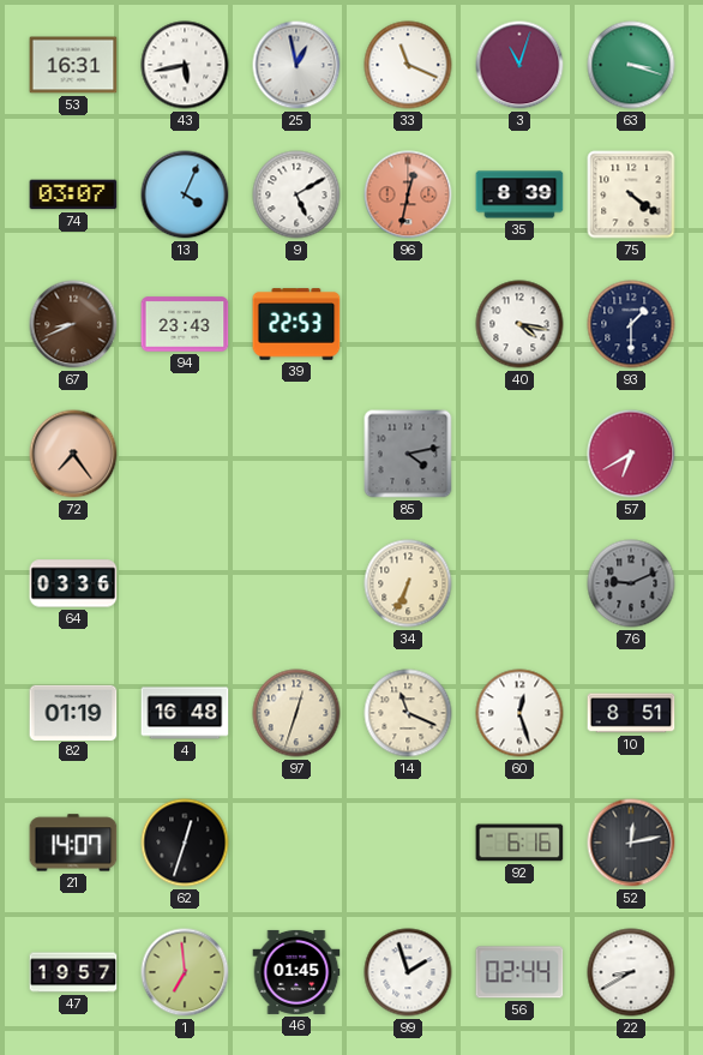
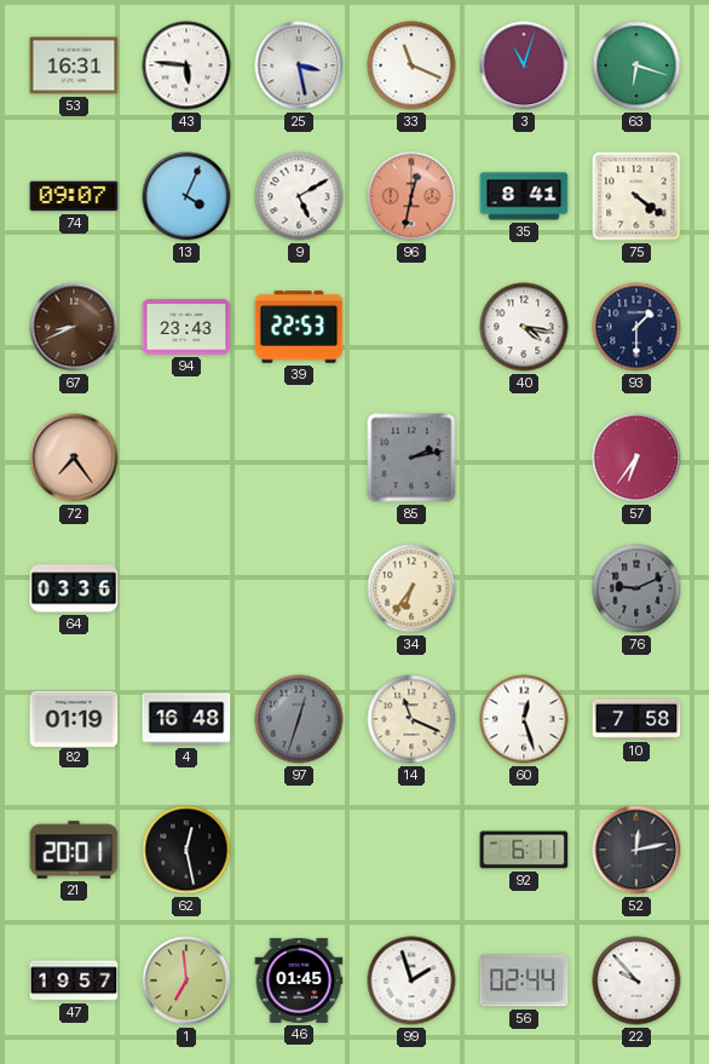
43: 5:43 -> 5:46 (186, 65)
25: 12:58 -> 3:28 (299, 65)
63: 3:18 -> 6:18 (636, 65)
74: 03:07 -> 09:07 (74, 196)
35: 8:39 -> 8:41 (524, 196)
85: 4:13 -> 2:13 (411, 458)
57: 6:40 -> 6:36 (636, 458)
34: 6:34 -> 6:36 (411, 588)
97 dial: cream -> grey (299, 719)
10: 8:51 -> 7:58 (636, 719)
21: 14:07 -> 20:01 (74, 850)
62: 12:33 -> 12:28 (186, 850)
92: 6:16 -> 6:11 (524, 850)
22: 8:40 -> 9:53 (636, 980)
